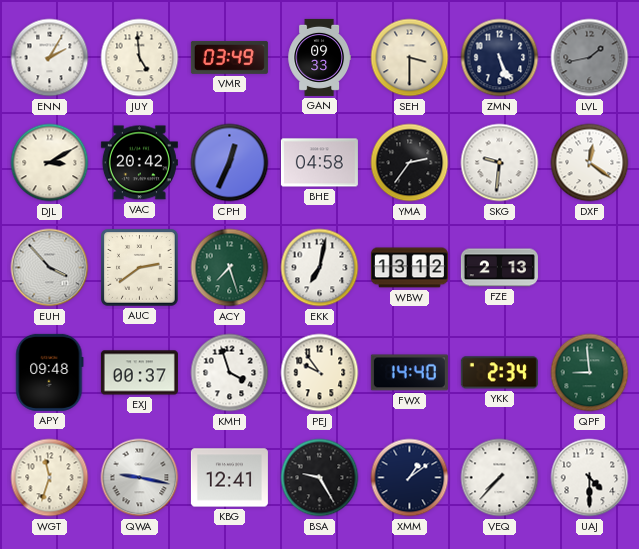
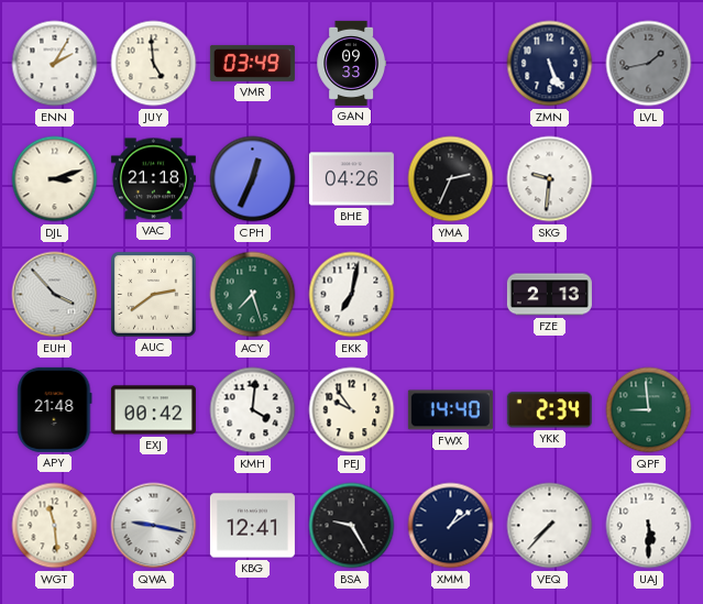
SEH: 3:30 -> none (410, 58)
DJL: 3:10 -> 3:12 (55, 179)
VAC: 20:42 -> 21:18 (153, 179)
BHE: 04:58 -> 04:26 (351, 179)
YMA: 2:36 -> 2:34 (451, 179)
DXF: 12:21 -> none (590, 163)
WBW: 13:12 -> none (409, 268)
APY: 09:48 -> 21:48 (55, 409)
EXJ: 00:37 -> 00:42 (153, 410)
KMH: 3:57 -> 4:01 (253, 410)
WGT: 11:33 -> 11:29 (55, 526)
UAJ: 4:30 -> 5:30 (649, 526)
